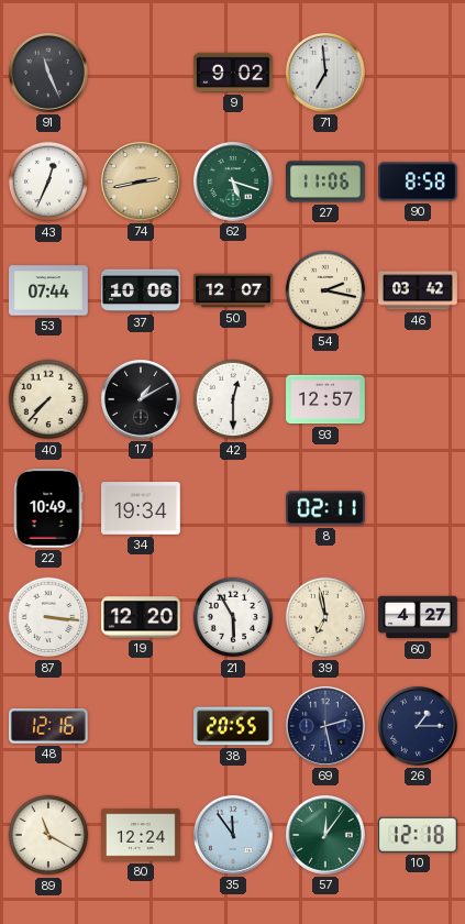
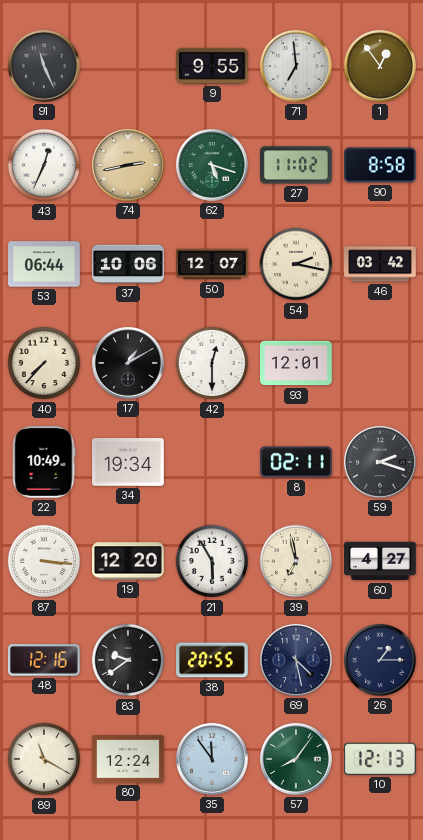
9: 9:02 -> 9:55 (213, 66)
1: none -> 12:54 (380, 66)
27: 11:06 -> 11:02 (297, 165)
53: 07:44 -> 06:44 (44, 264)
93: 12:57 -> 12:01 (297, 363)
59: none -> 2:18 (380, 462)
83: none -> 9:39 (128, 660)
69: 2:28 -> 4:28 (296, 660)
57: 12:06 -> 8:06 (296, 759)
10: 12:18 -> 12:13 (380, 759)
